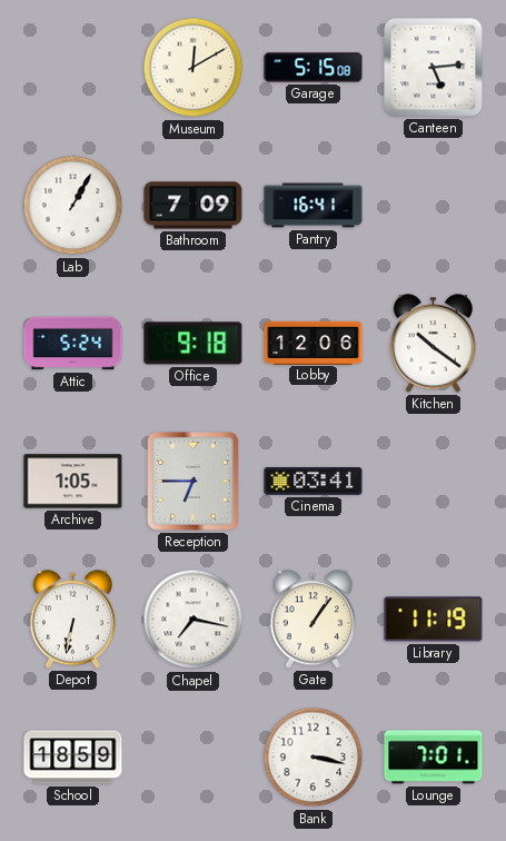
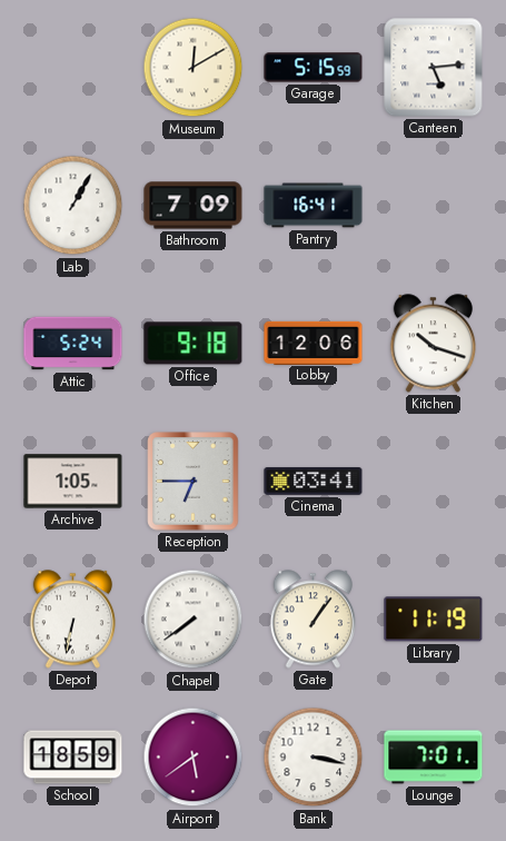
Garage: 5:15:08 -> 5:15:59 (314, 68)
Kitchen: 10:21 -> 10:18 (433, 344)
Chapel: 7:17 -> 7:39 (194, 620)
Airport: none -> 5:39 (194, 758)
